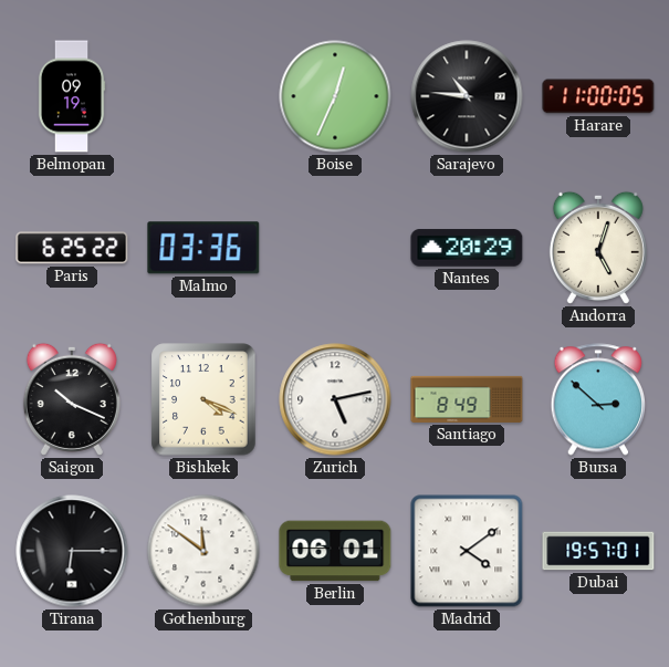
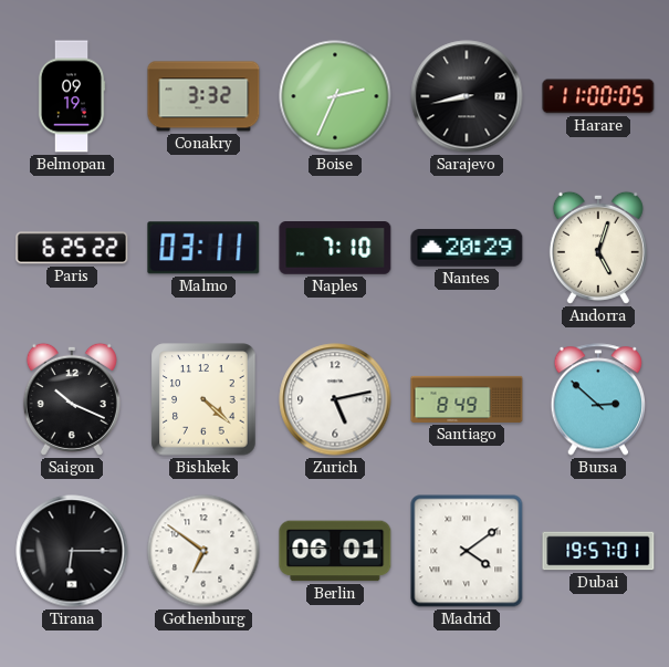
Conakry: none -> 3:32 (203, 96)
Boise: 12:34 -> 2:34 (335, 96)
Sarajevo: 10:46 -> 8:43 (467, 96)
Malmo: 03:36 -> 03:11 (203, 248)
Naples: none -> 7:10 (335, 248)
Bishkek: 4:19 -> 4:22 (203, 399)
Gothenburg: 11:51 -> 6:51 (203, 551)
